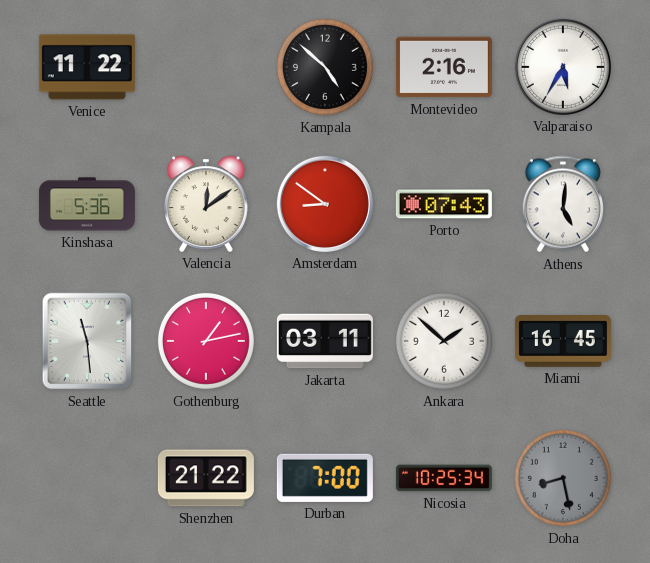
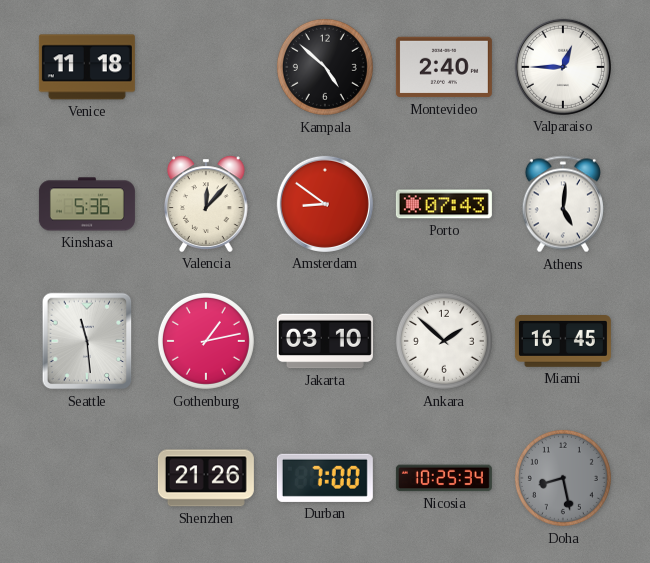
Venice: 11:22 -> 11:18 (87, 67)
Montevideo: 2:16 -> 2:40 (444, 67)
Valparaiso: 5:35 -> 12:45 (563, 67)
Valencia: 12:09 -> 12:07 (207, 204)
Jakarta: 03:11 -> 03:10 (325, 341)
Shenzhen: 21:22 -> 21:26 (206, 478)
